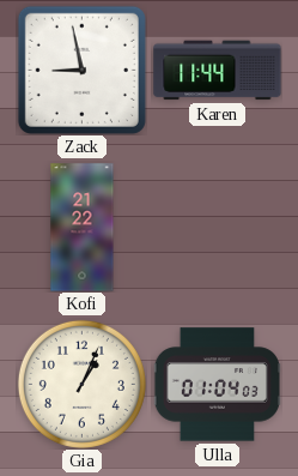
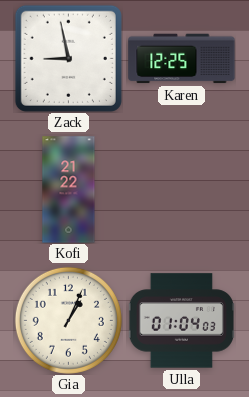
Karen: 11:44 -> 12:25 (182, 59)
